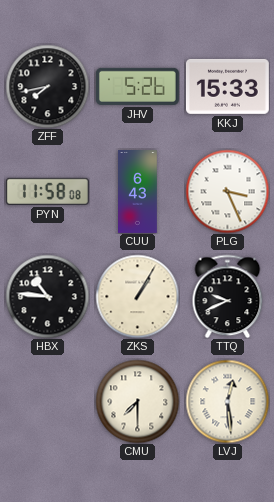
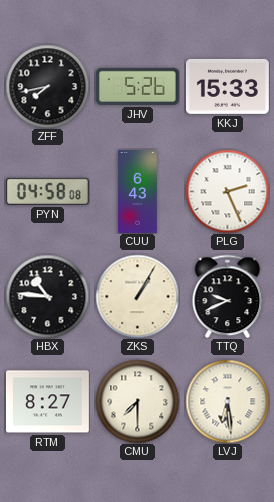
PYN: 11:58 -> 04:58 (47, 191)
PLG: 3:26 -> 2:26 (227, 191)
RTM: none -> 8:27 (47, 402)
LVJ: 12:29 -> 6:29 (227, 401)
